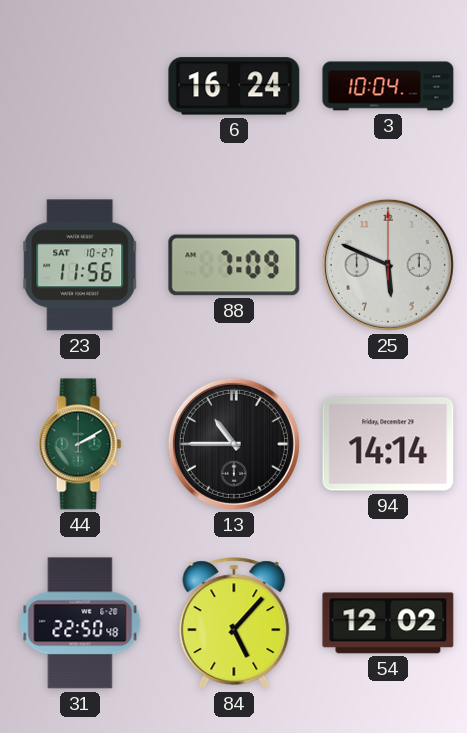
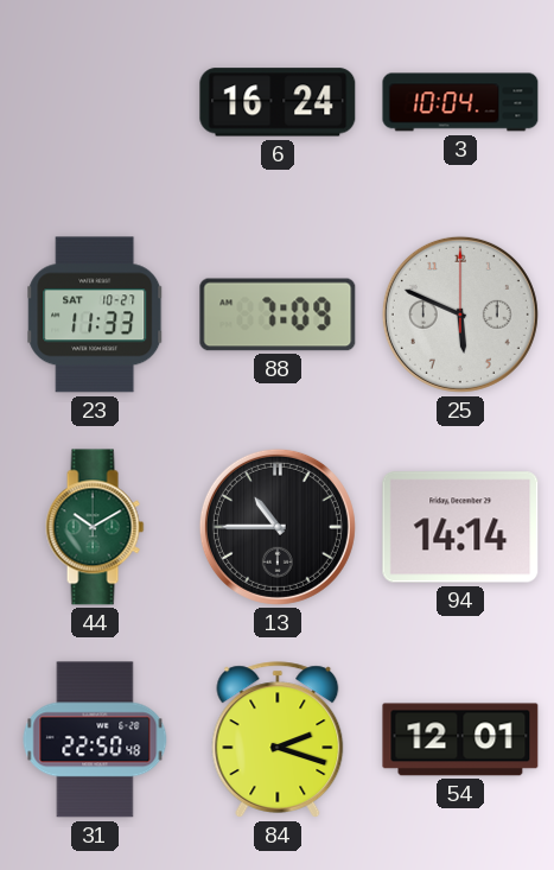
23: 11:56 -> 11:33 (95, 315)
44: 2:10 -> 10:10 (95, 527)
84: 5:07 -> 2:18 (278, 739)
54: 12:02 -> 12:01 (460, 739)
